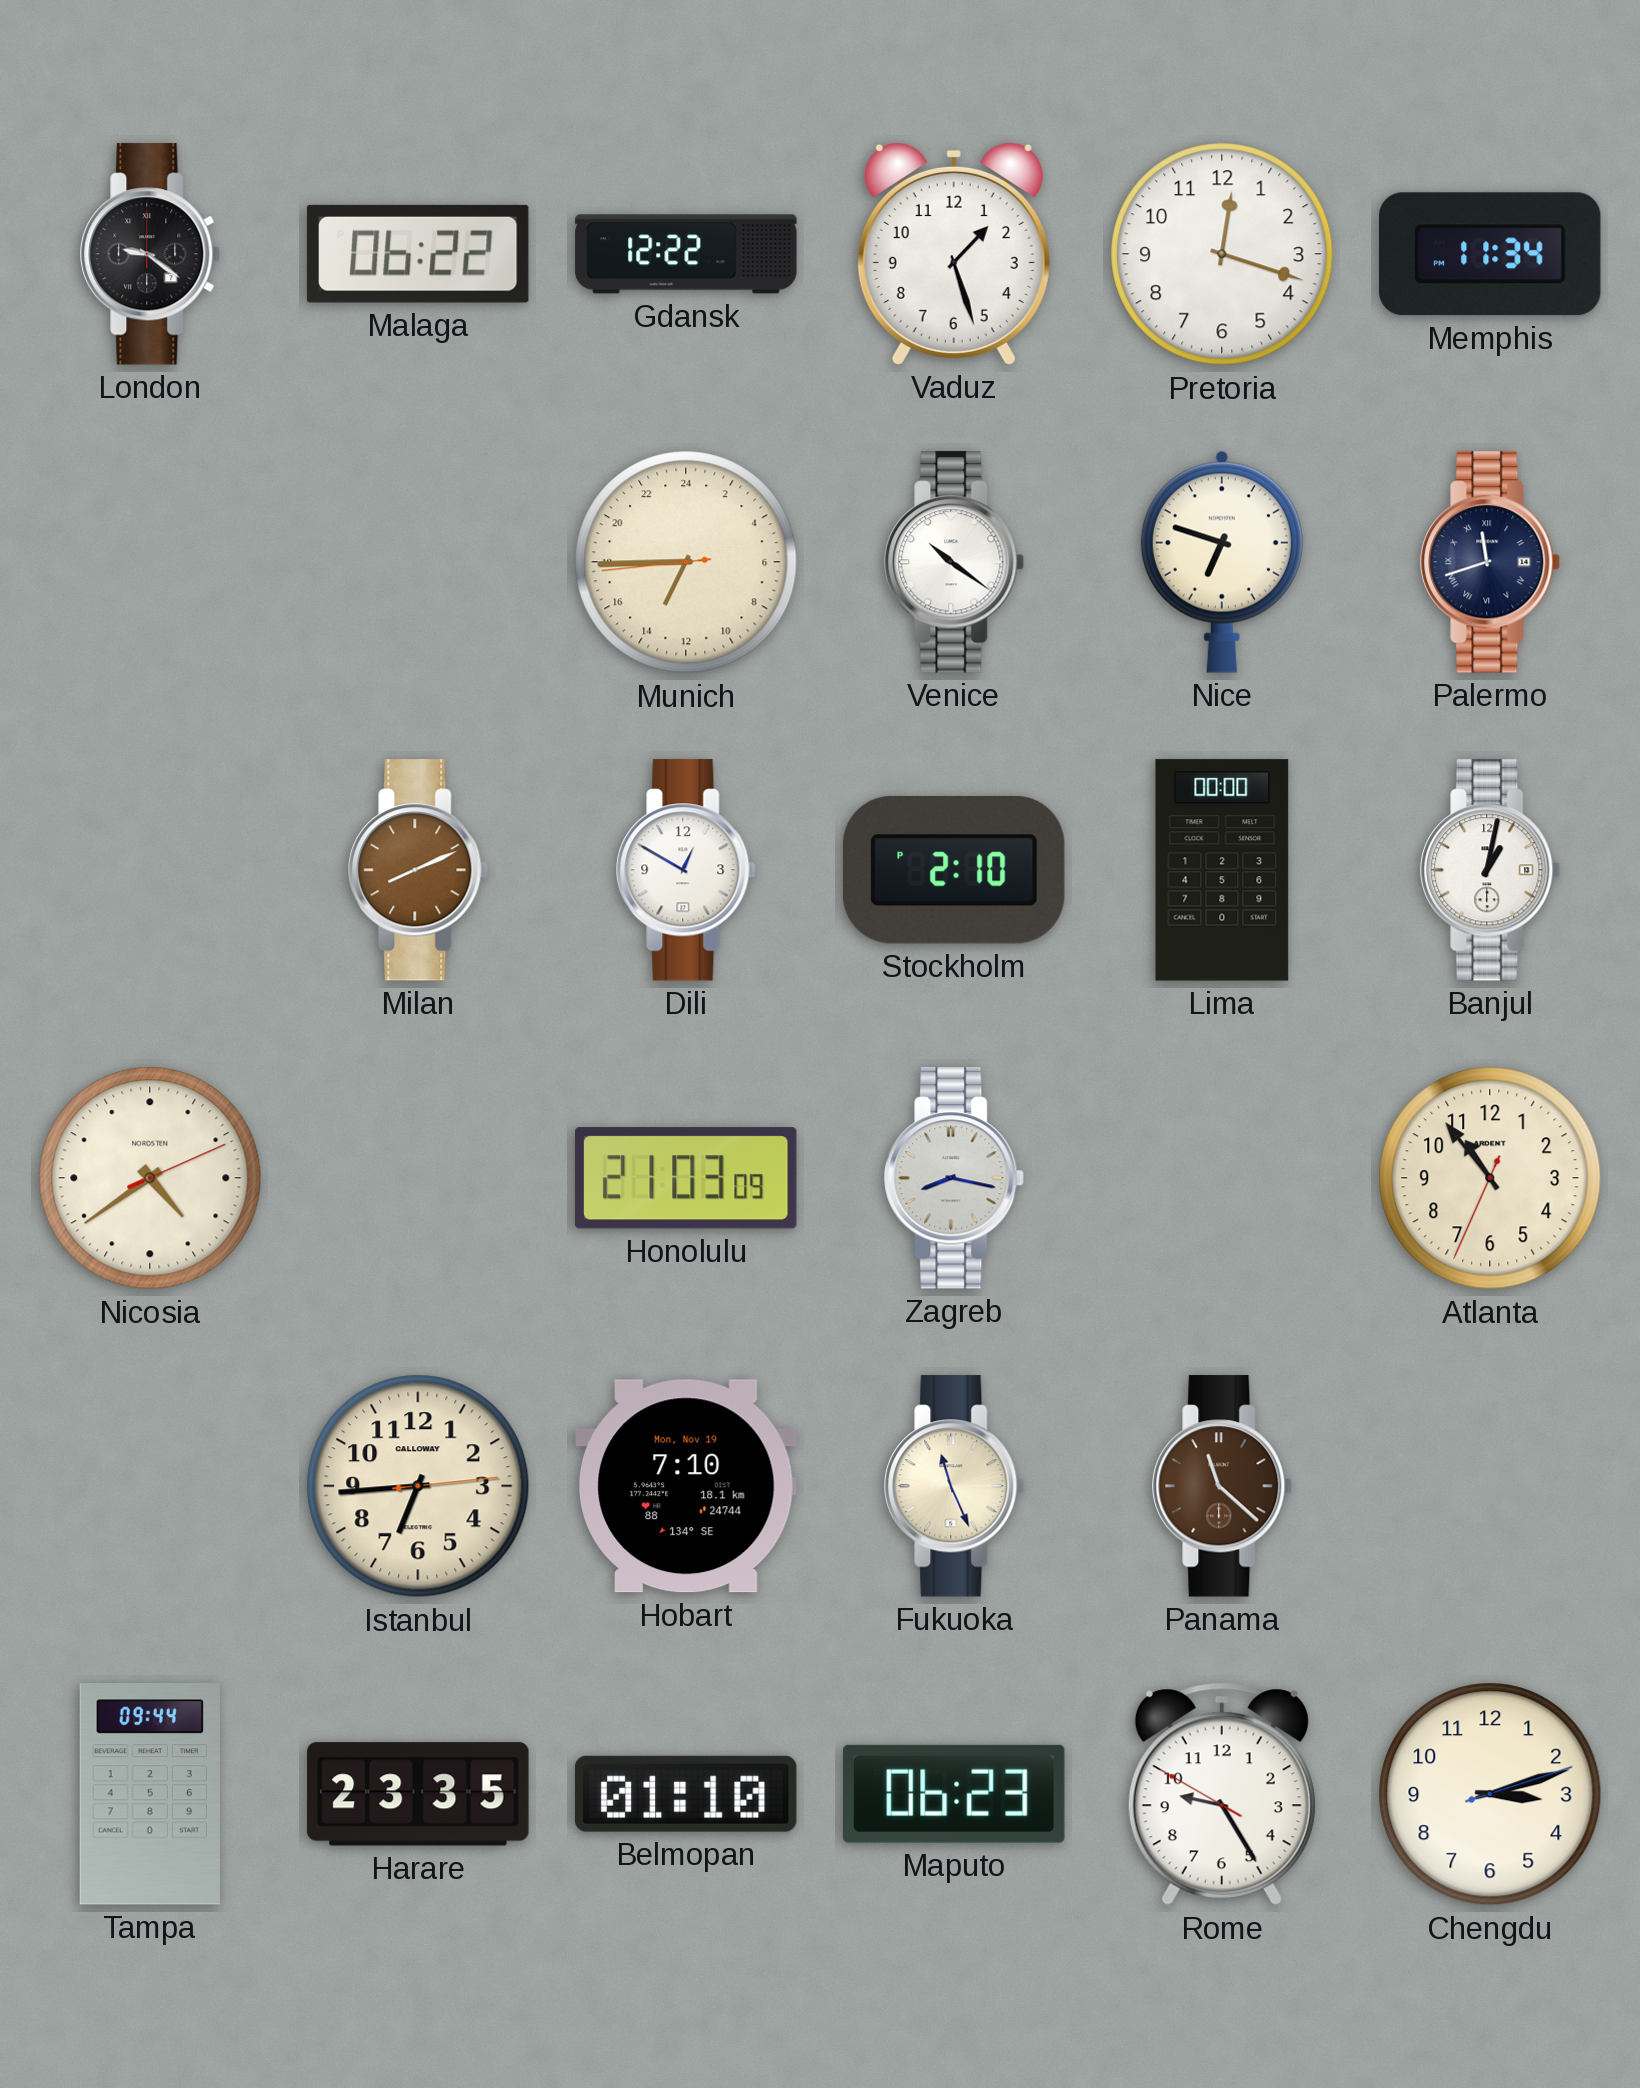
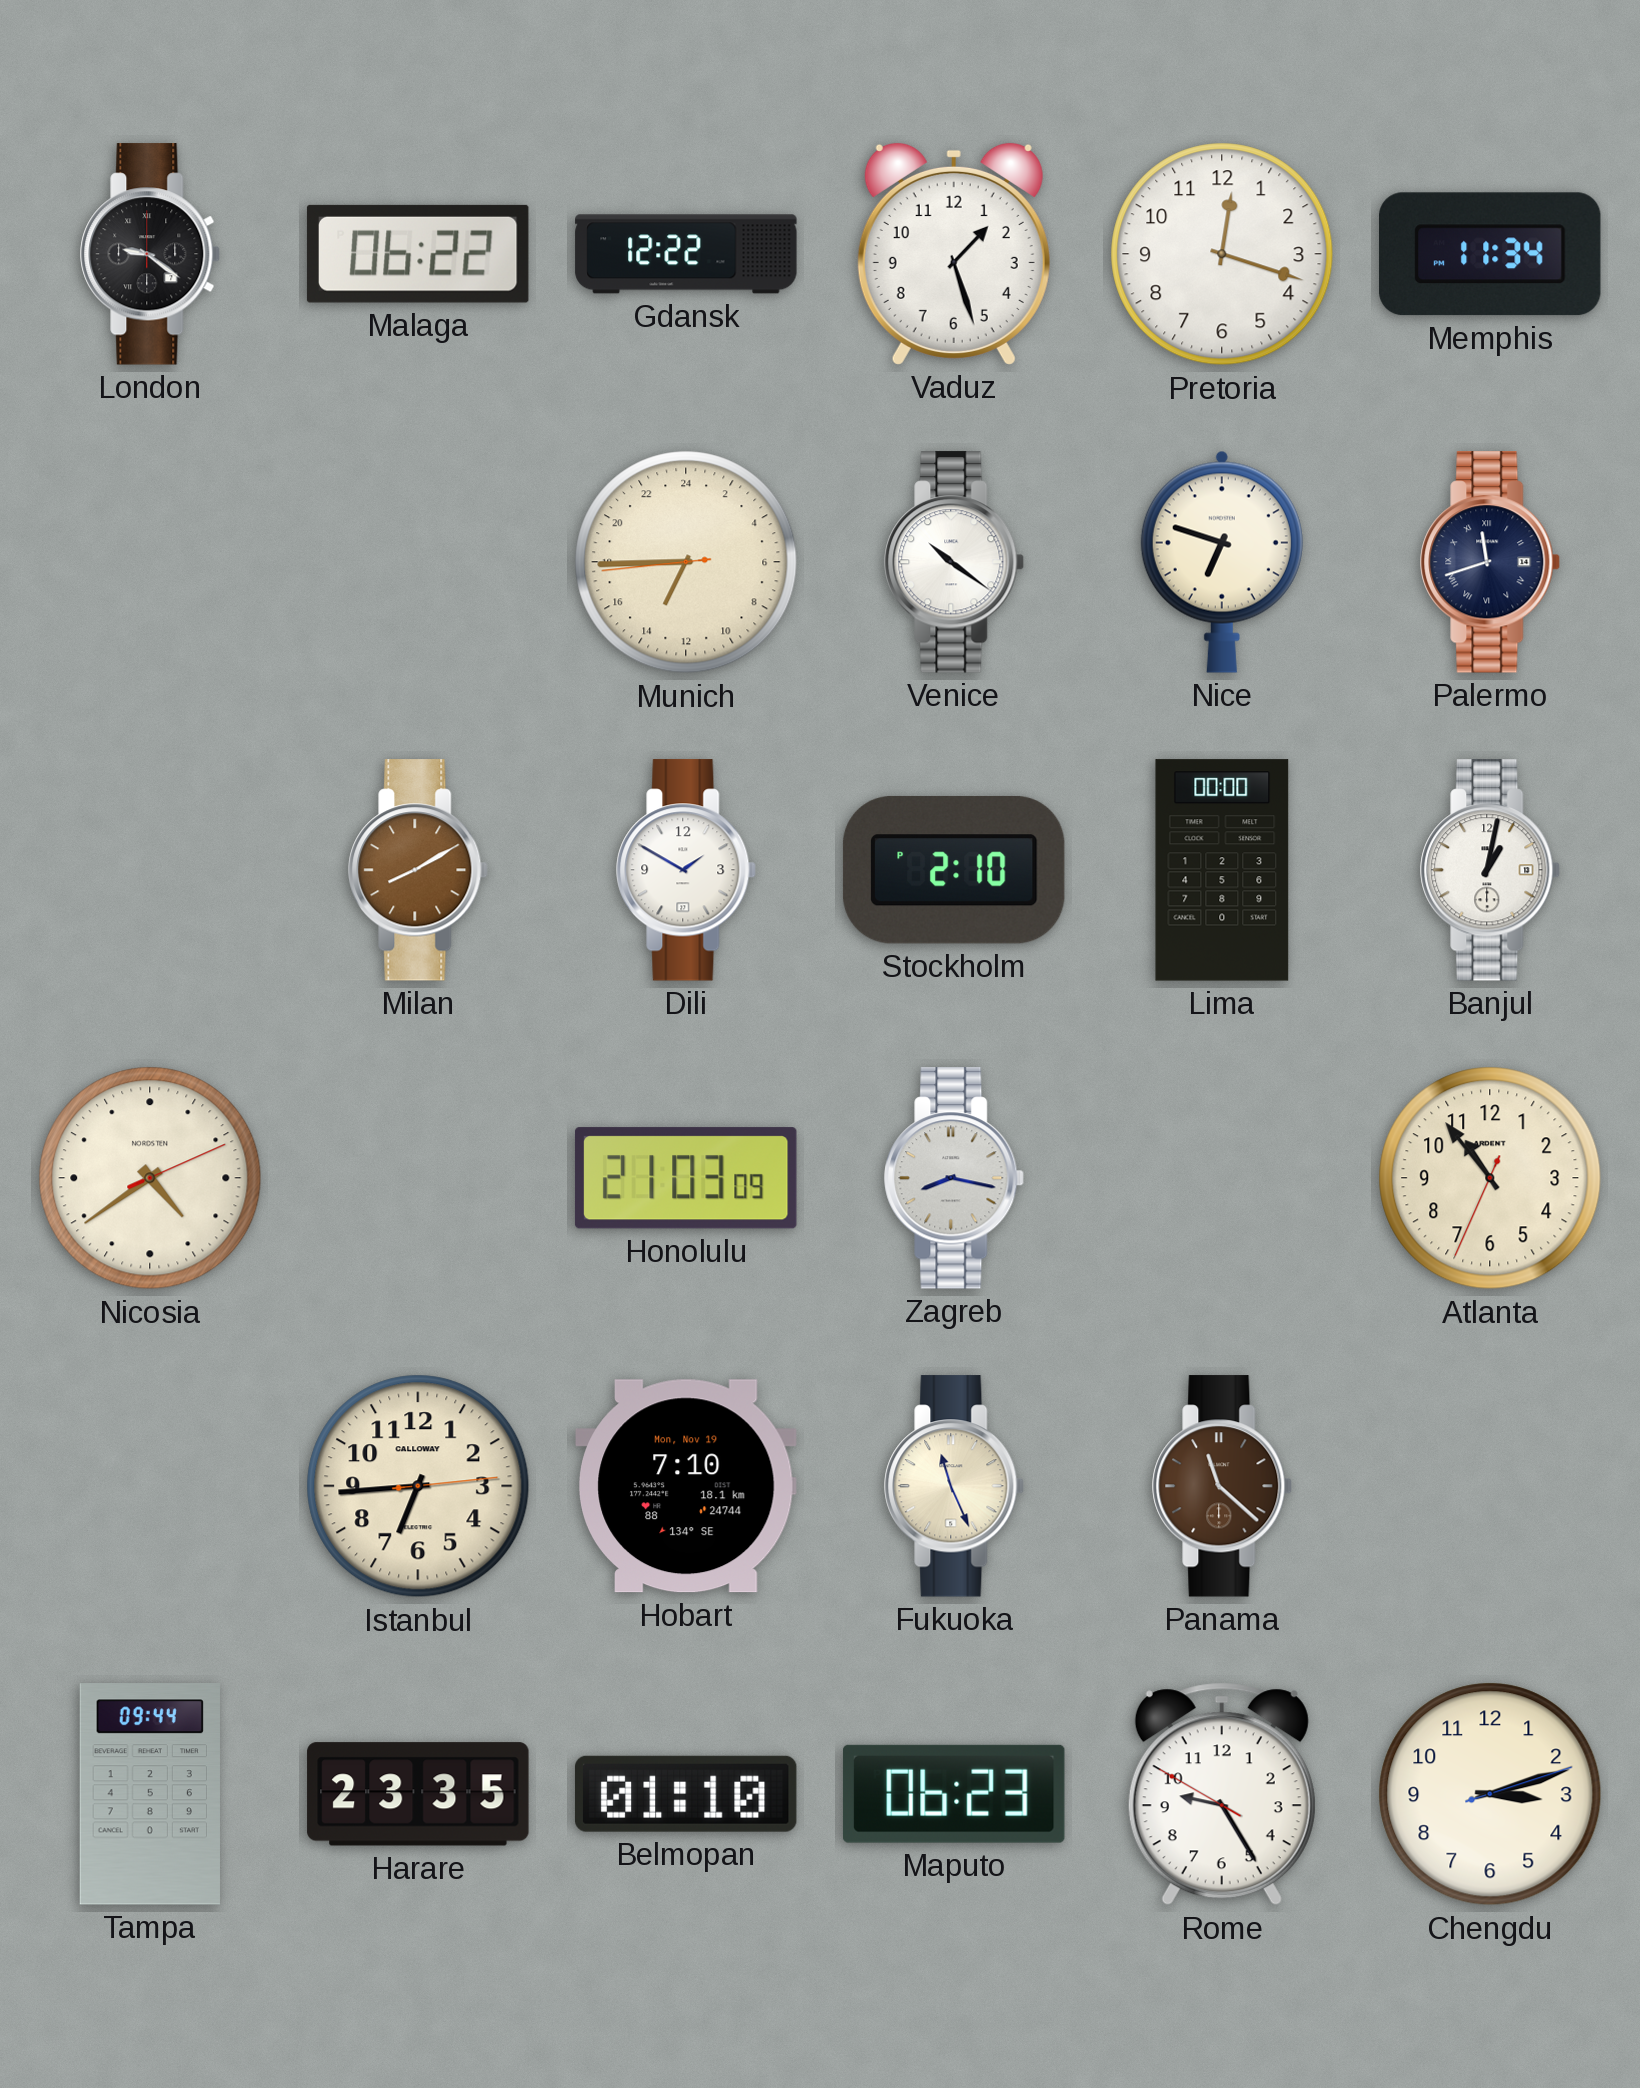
Milan: 8:11 -> 8:10 (419, 870)
Dili: 12:50 -> 1:50 (687, 870)
